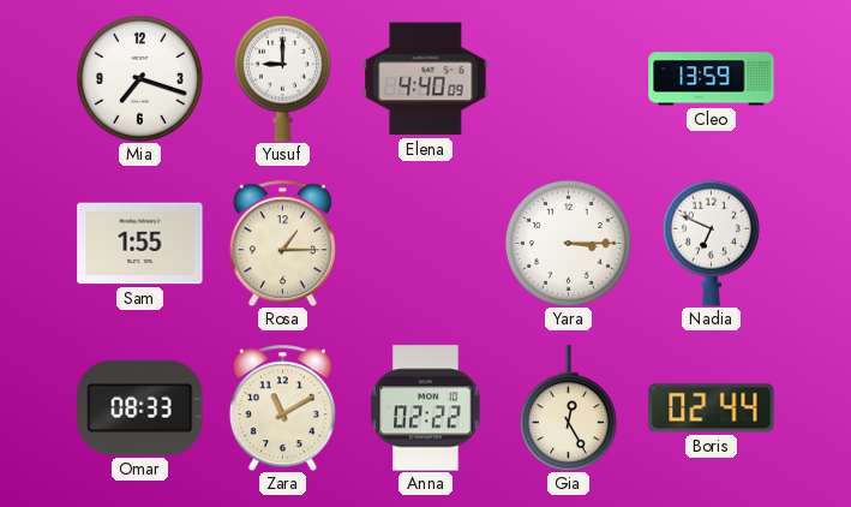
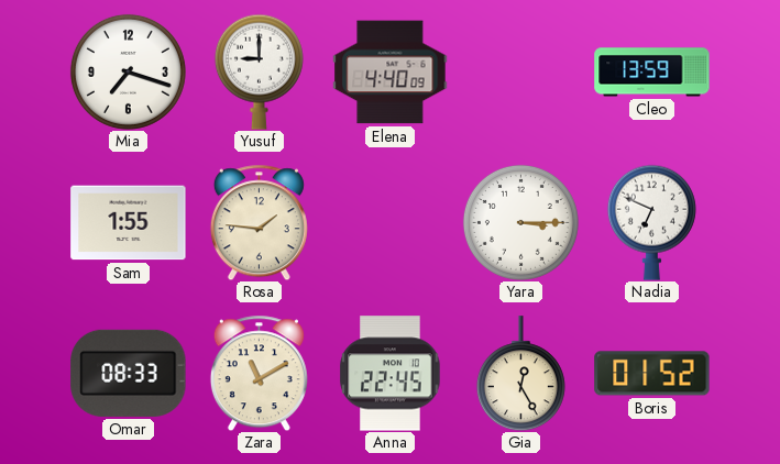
Rosa: 1:15 -> 1:46 (259, 222)
Anna: 02:22 -> 22:45 (391, 374)
Boris: 02:44 -> 01:52 (652, 374)
